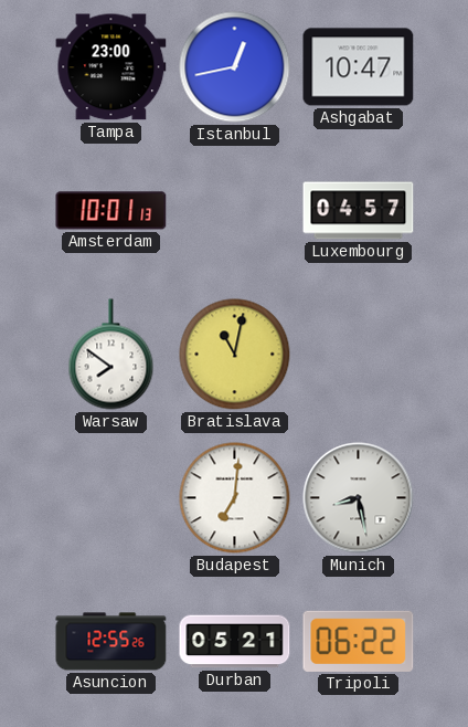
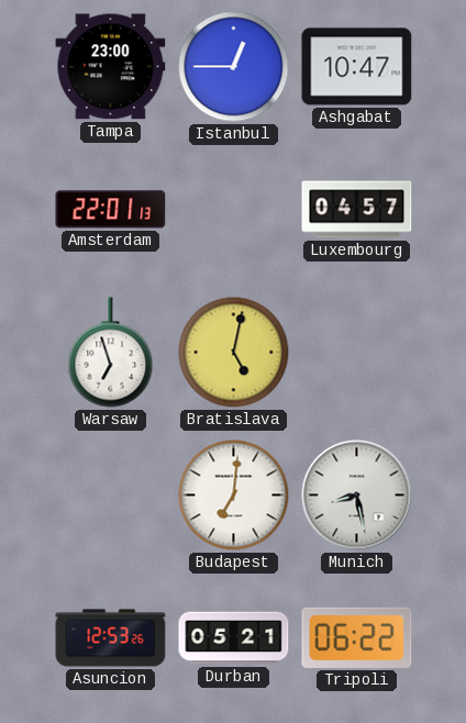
Istanbul: 12:43 -> 12:45 (234, 67)
Amsterdam: 10:01 -> 22:01 (111, 210)
Warsaw: 7:51 -> 6:57 (111, 353)
Bratislava: 11:02 -> 5:02 (234, 353)
Asuncion: 12:55 -> 12:53 (111, 638)
